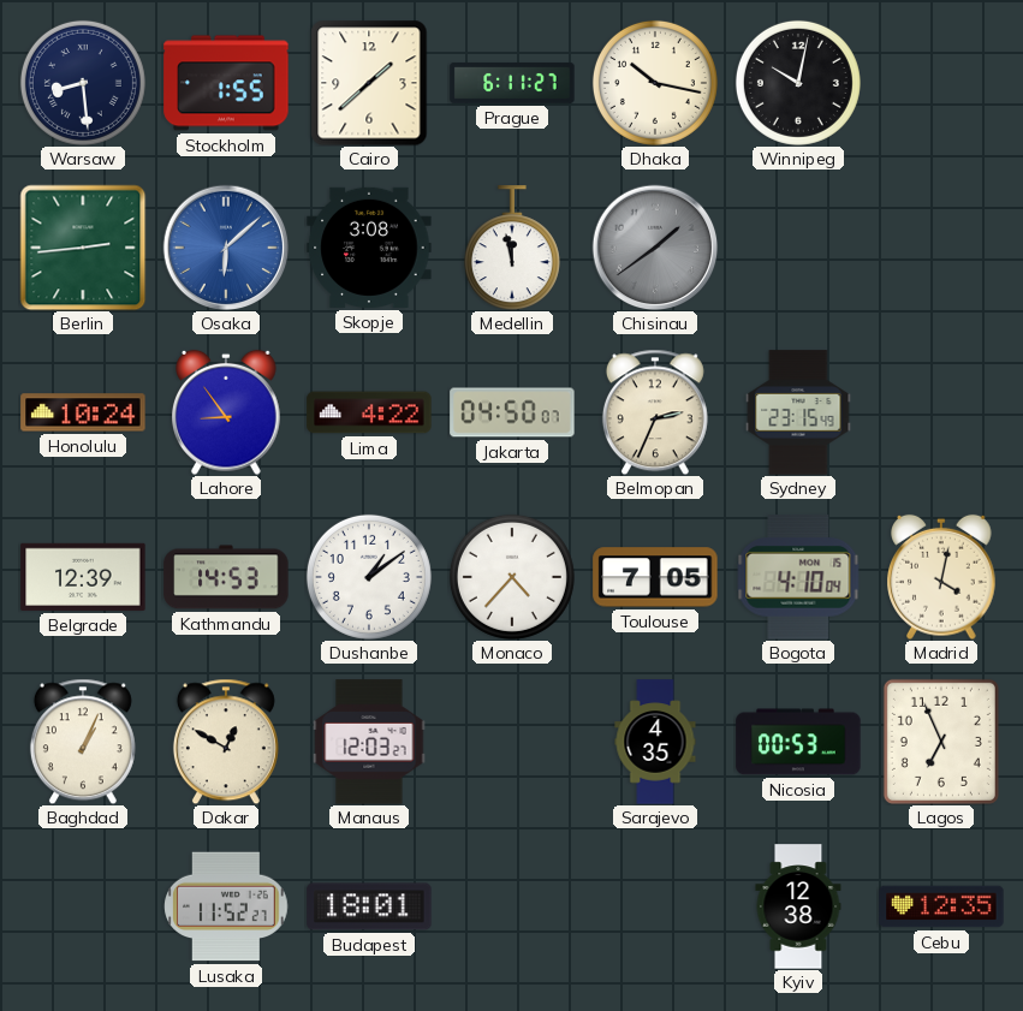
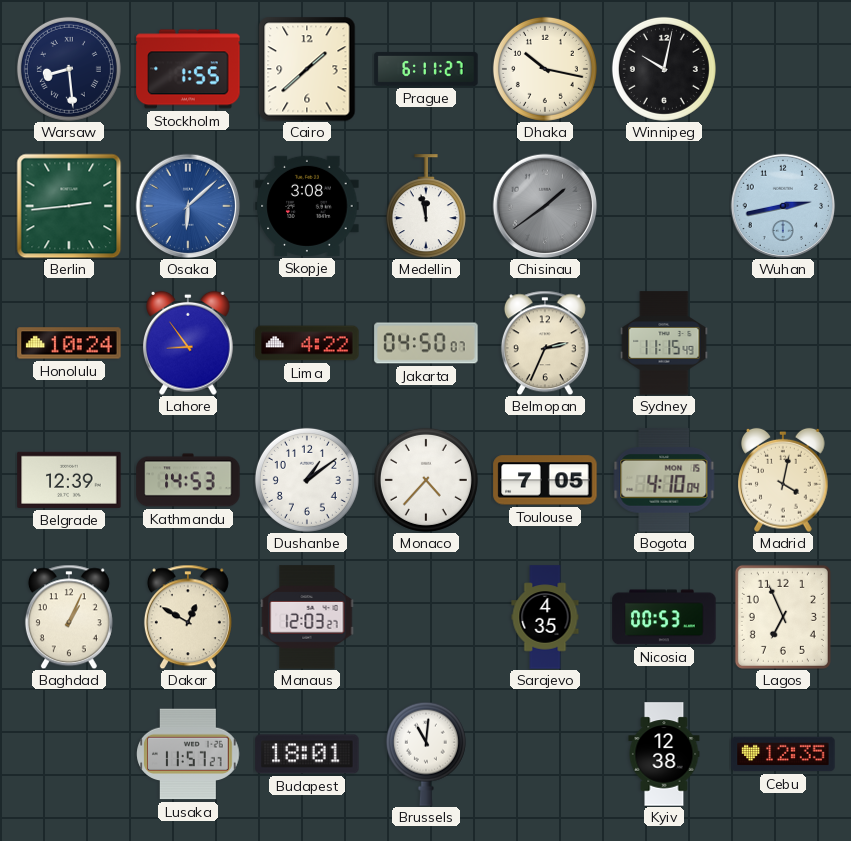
Wuhan: none -> 2:43 (783, 206)
Sydney: 23:15 -> 11:15 (664, 343)
Lusaka: 11:52 -> 11:57 (188, 754)
Brussels: none -> 11:01 (426, 754)
